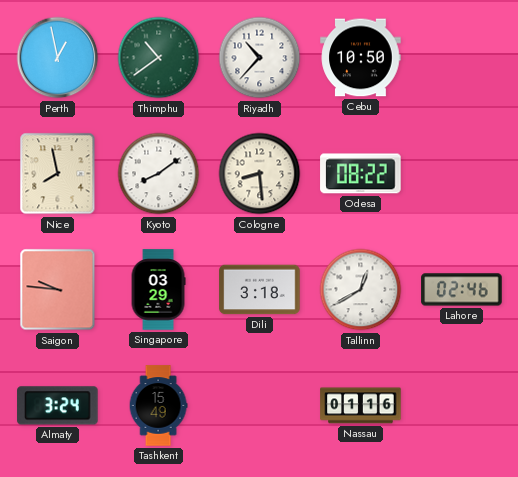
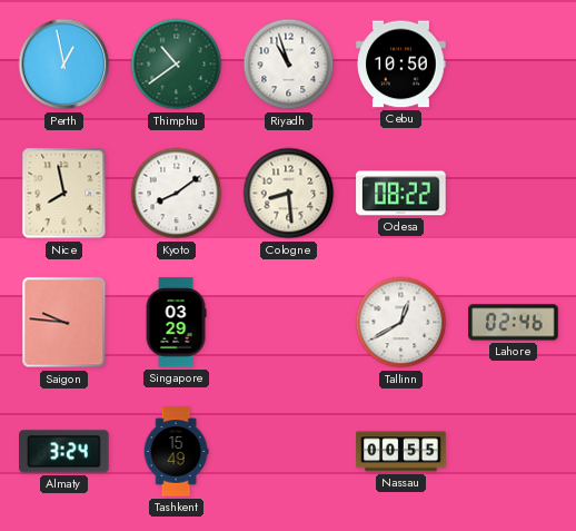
Riyadh: 10:37 -> 10:57 (289, 65)
Dili: 3:18 -> none (260, 290)
Nassau: 01:16 -> 00:55 (401, 452)
